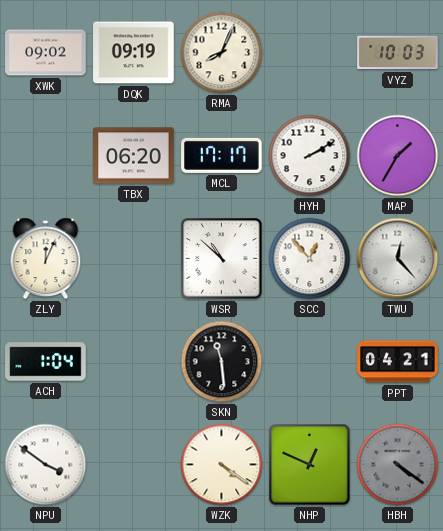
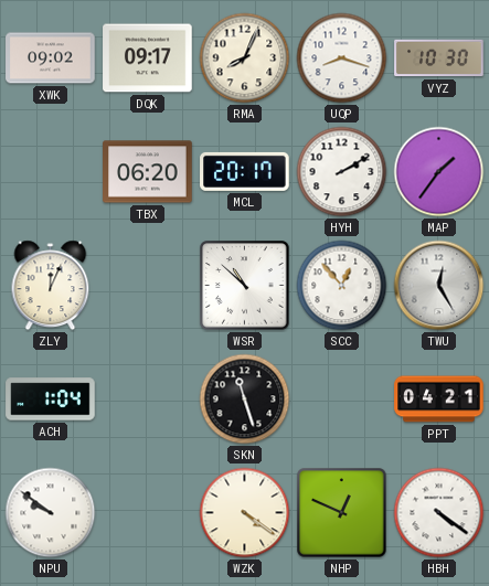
DQK: 09:19 -> 09:17 (148, 58)
UQP: none -> 8:18 (342, 58)
VYZ: 10:03 -> 10:30 (439, 58)
MCL: 17:17 -> 20:17 (245, 171)
MAP: 1:35 -> 1:36 (439, 172)
TWU: 12:23 -> 12:25 (439, 286)
SKN: 11:29 -> 11:27 (245, 399)
NPU: 3:51 -> 9:51 (51, 513)
HBH dial: grey -> white (439, 513)
